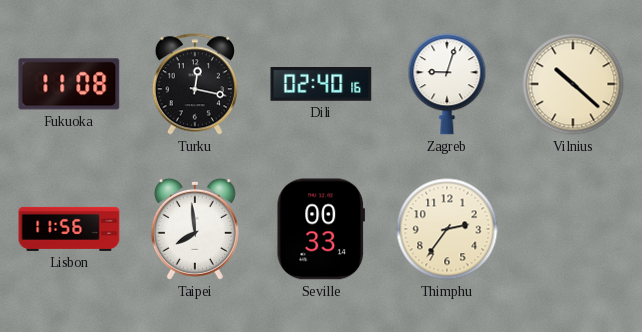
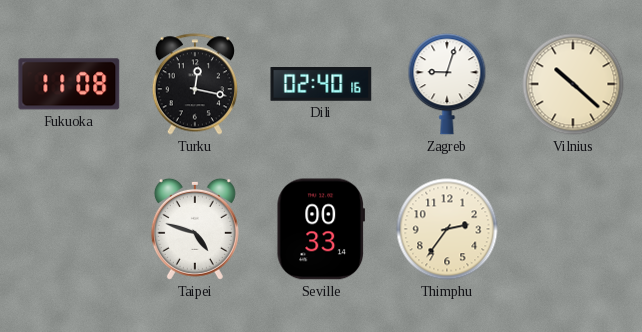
Lisbon: 11:56 -> none (69, 229)
Taipei: 7:59 -> 4:48 (195, 229)
